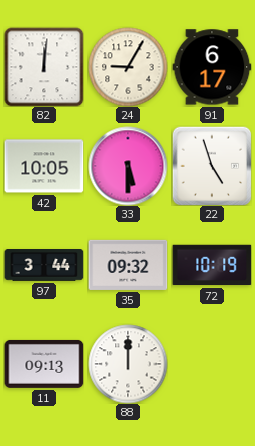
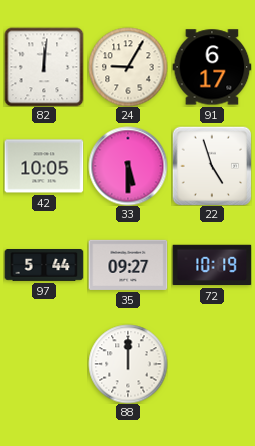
97: 3:44 -> 5:44 (44, 266)
35: 09:32 -> 09:27 (128, 265)
11: 09:13 -> none (44, 364)
